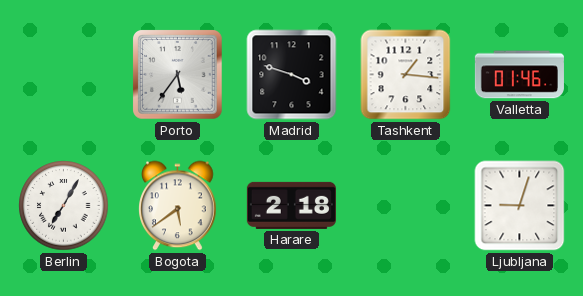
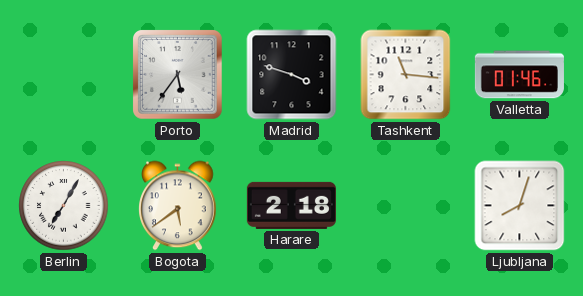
Tashkent: 1:16 -> 11:16 (406, 75)
Ljubljana: 9:03 -> 8:03 (520, 206)
